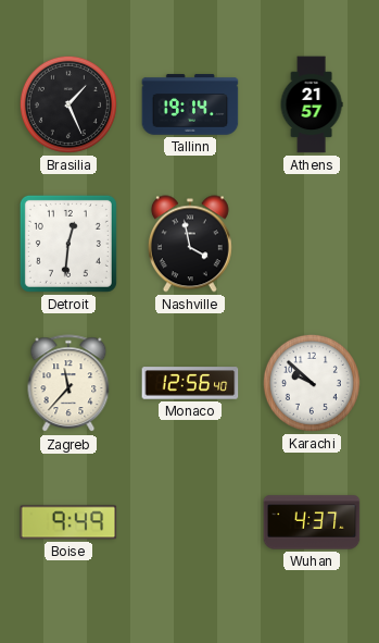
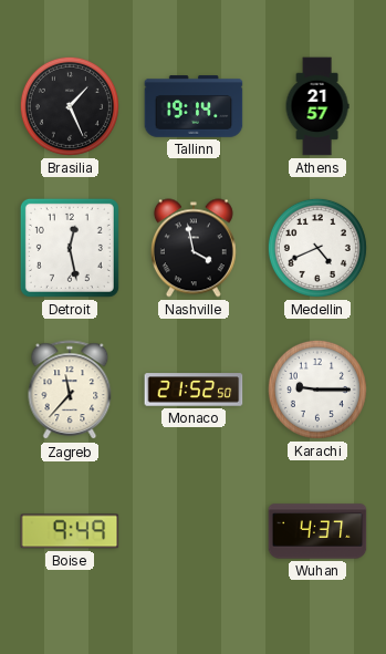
Detroit: 12:31 -> 12:28 (70, 248)
Medellin: none -> 4:41 (317, 248)
Monaco: 12:56 -> 21:52 (194, 390)
Karachi: 9:52 -> 9:15 (317, 390)
